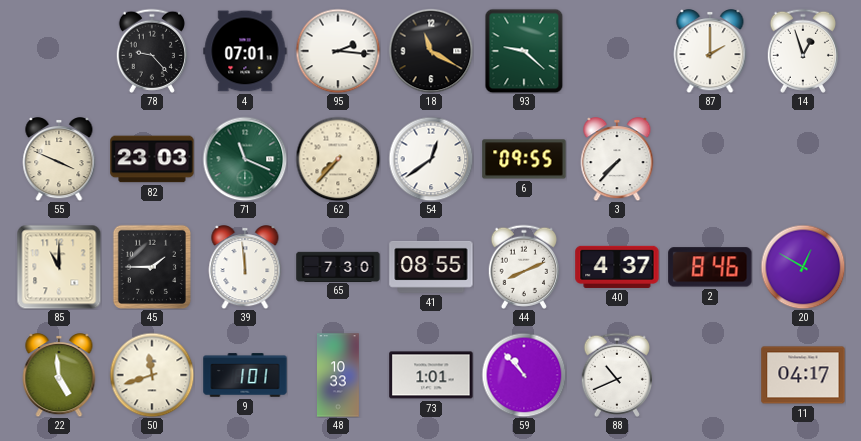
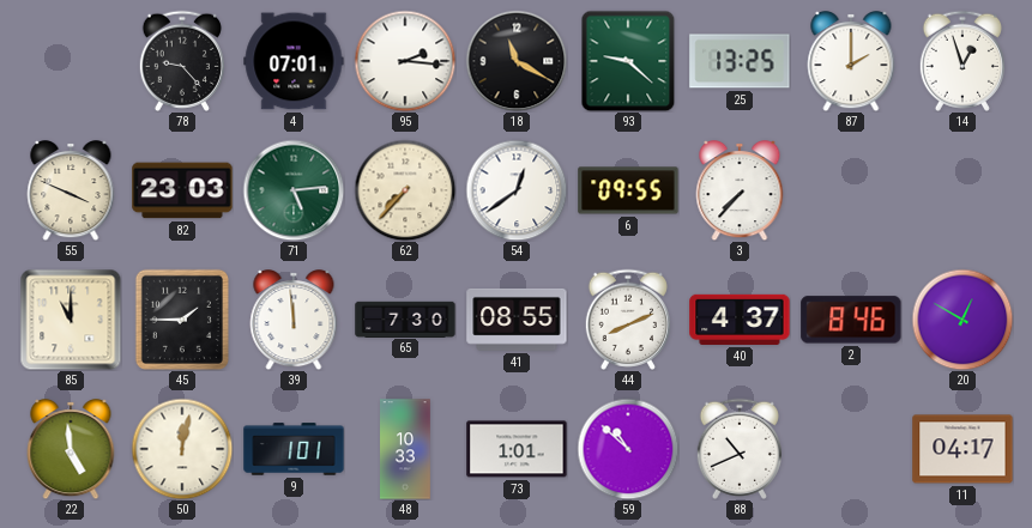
25: none -> 13:25 (740, 61)
71: 11:19 -> 5:14 (294, 190)
50: 11:42 -> 12:02 (182, 449)
59: 10:53 -> 10:52 (628, 449)
